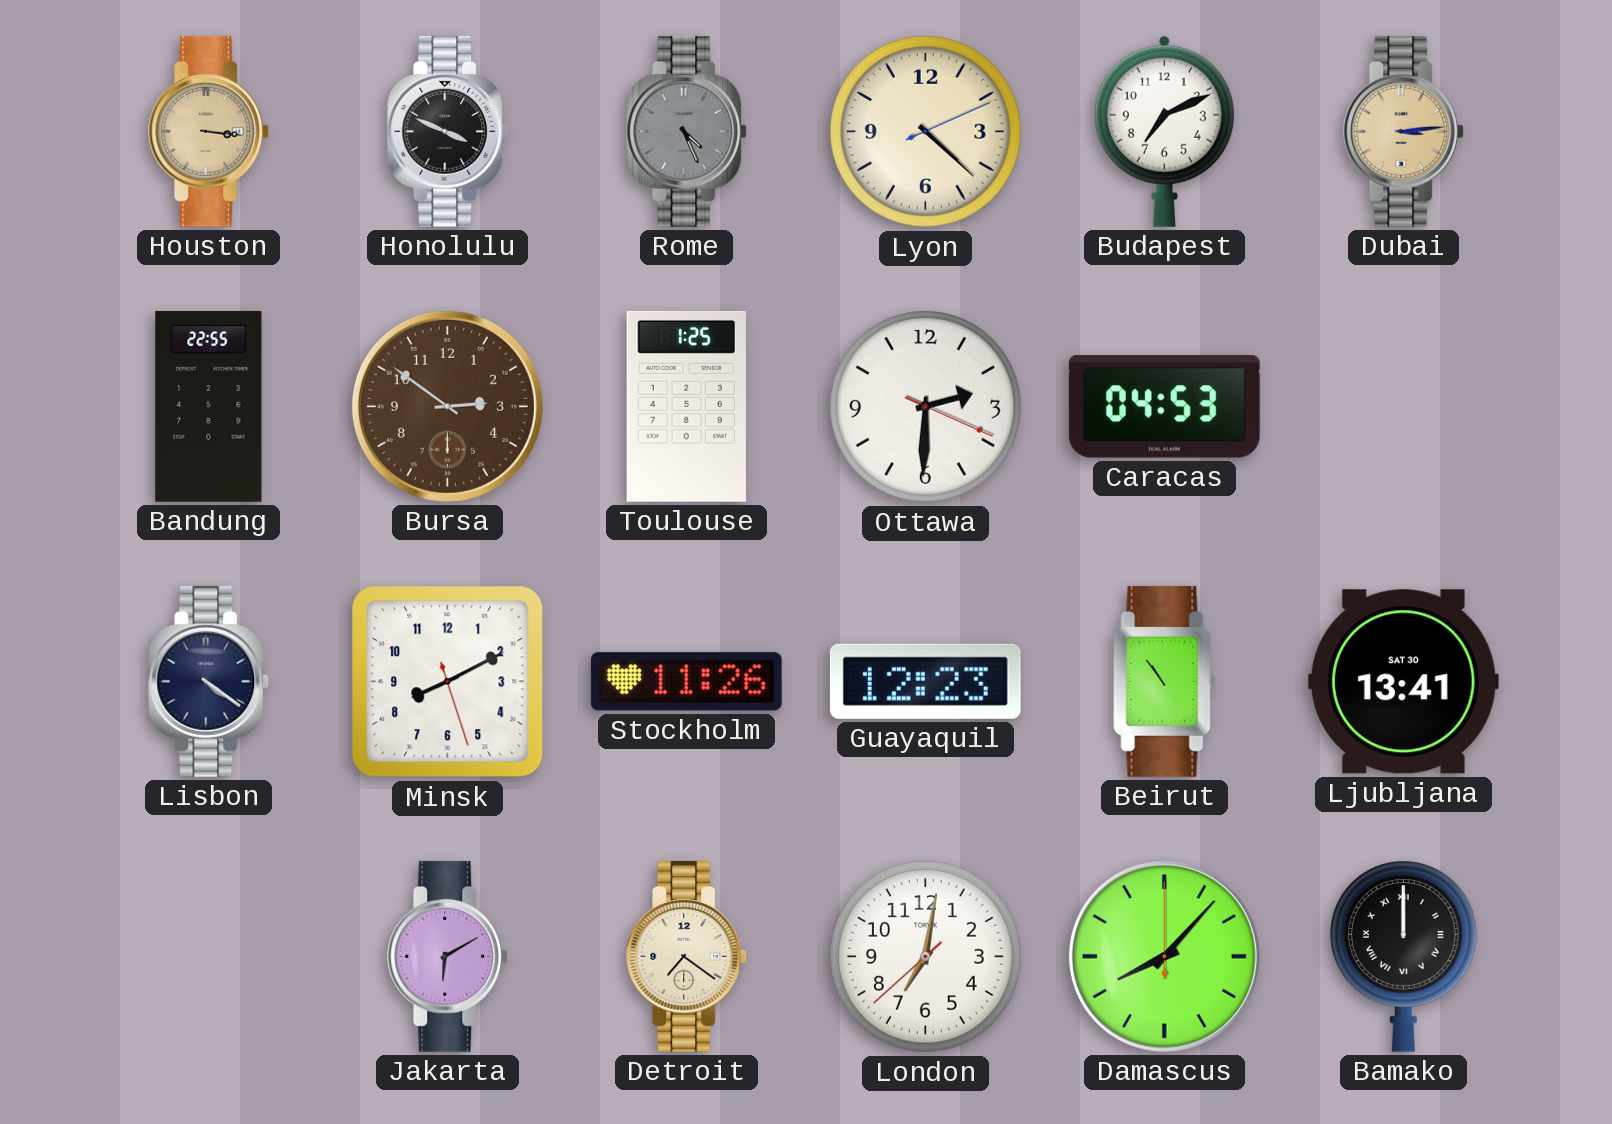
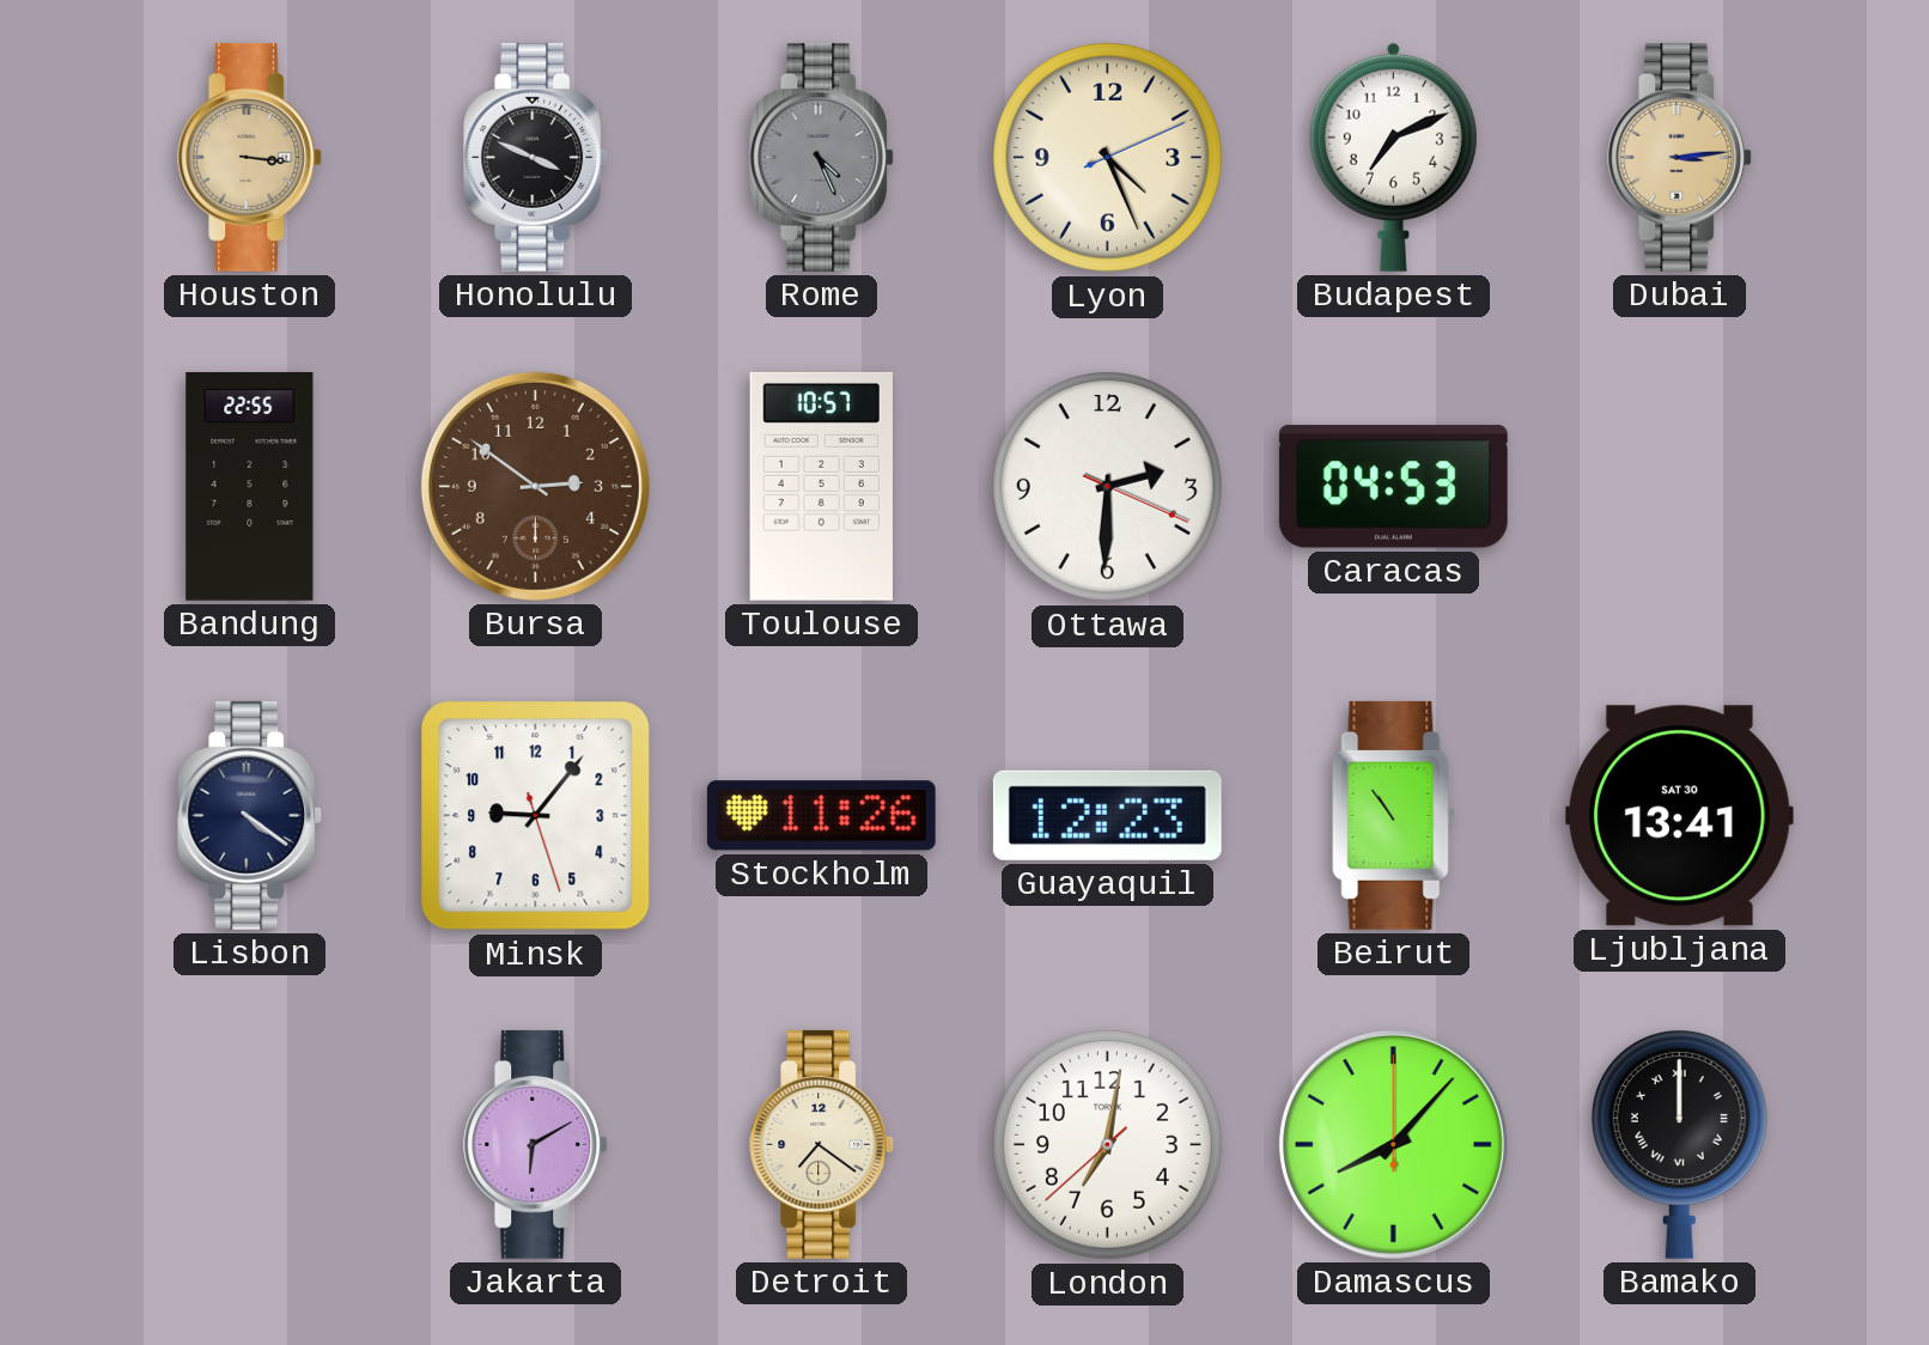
Lyon: 4:22 -> 4:26 (1108, 158)
Toulouse: 1:25 -> 10:57 (821, 486)
Minsk: 8:10 -> 9:06 (536, 816)
